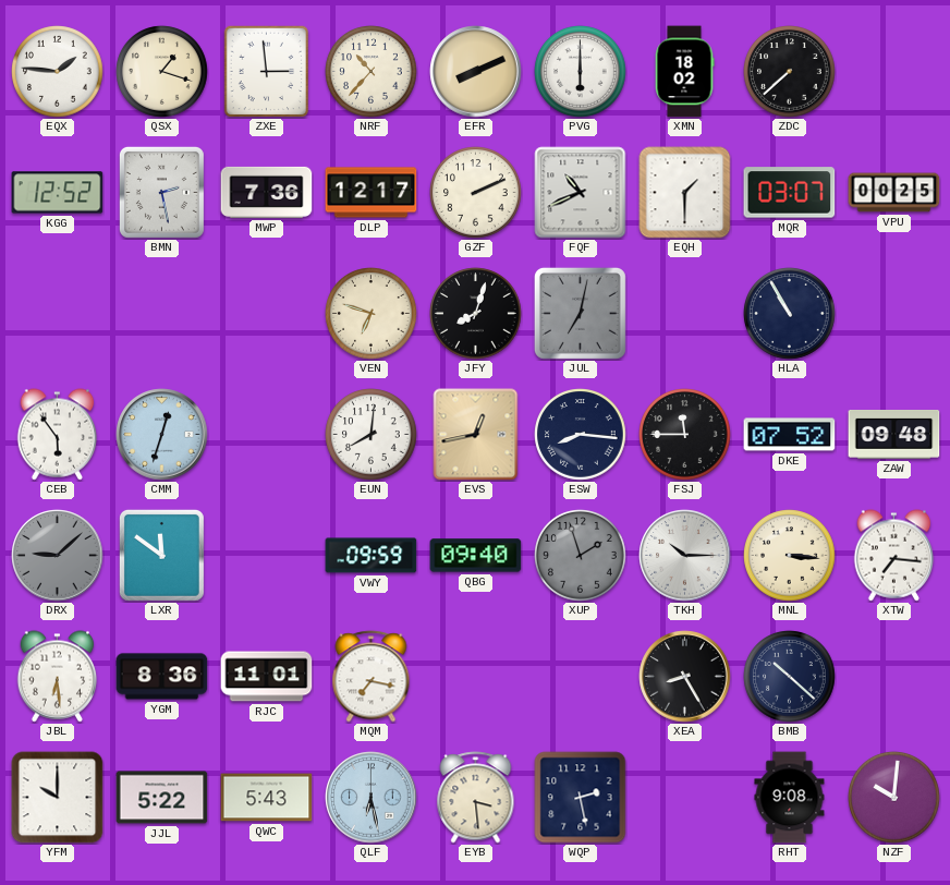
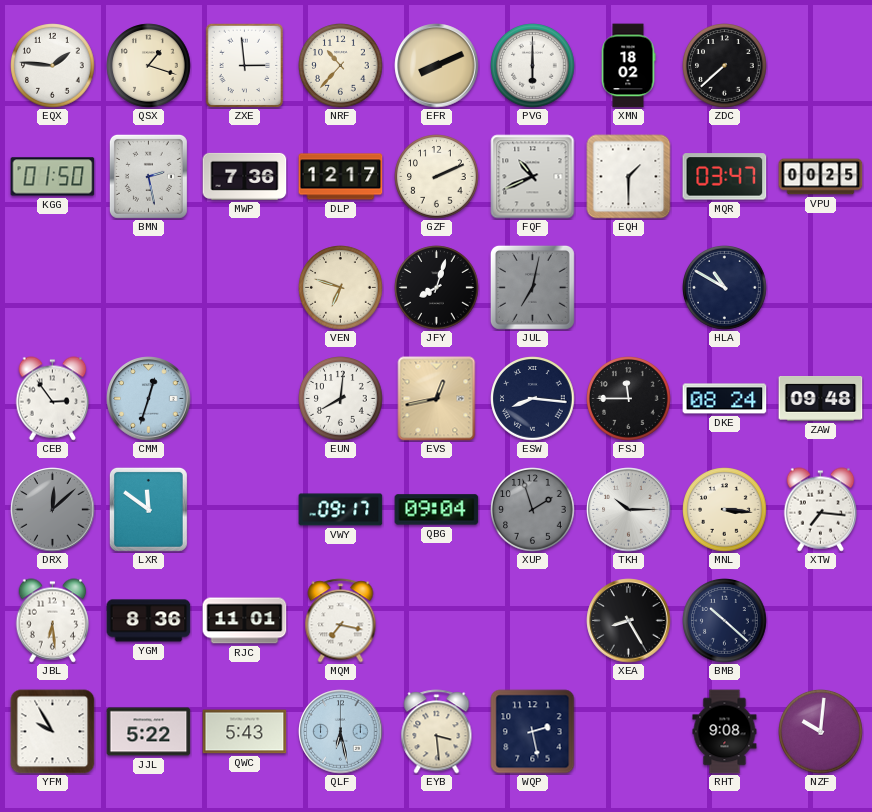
KGG: 12:52 -> 01:50 (53, 177)
MQR: 03:07 -> 03:47 (725, 177)
HLA: 10:55 -> 10:50 (725, 288)
CEB: 5:54 -> 2:54 (53, 399)
DKE: 07:52 -> 08:24 (725, 399)
DRX: 9:08 -> 12:08 (53, 510)
VWY: 09:59 -> 09:17 (341, 510)
QBG: 09:40 -> 09:04 (437, 510)
YFM: 10:00 -> 9:55 (53, 732)
